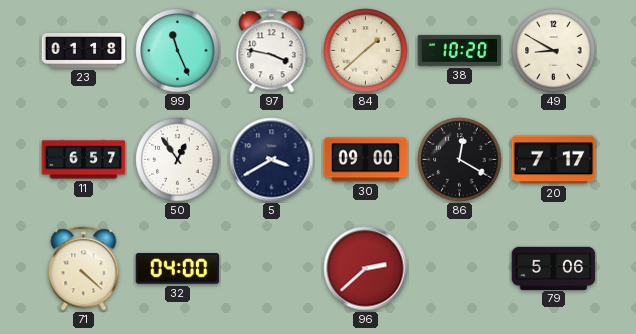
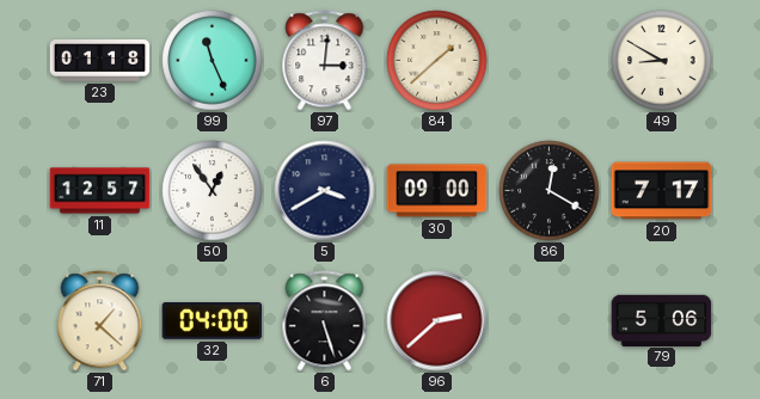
97: 3:47 -> 3:01 (325, 61)
38: 10:20 -> none (460, 50)
11: 6:57 -> 12:57 (100, 191)
71: 4:22 -> 1:22 (100, 321)
6: none -> 5:27 (325, 321)
